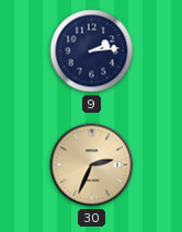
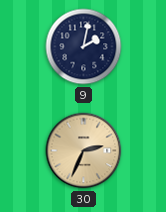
9: 2:14 -> 2:02 (84, 47)
